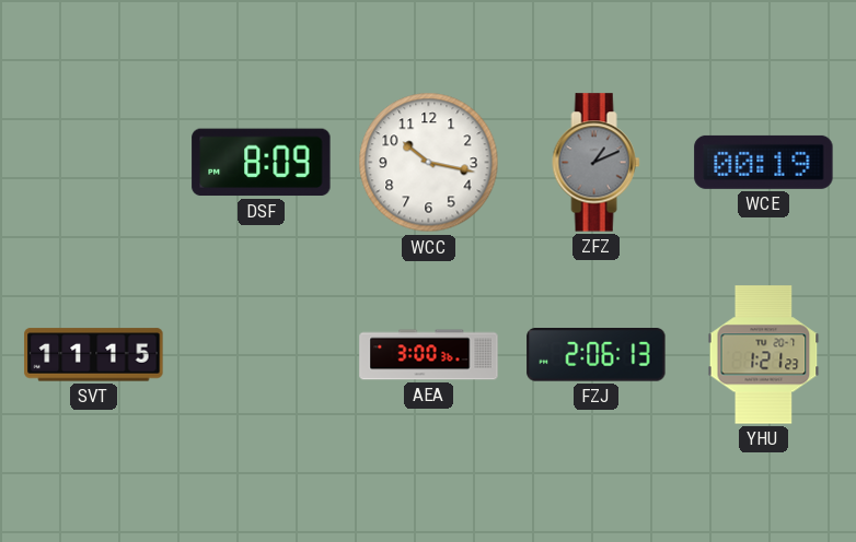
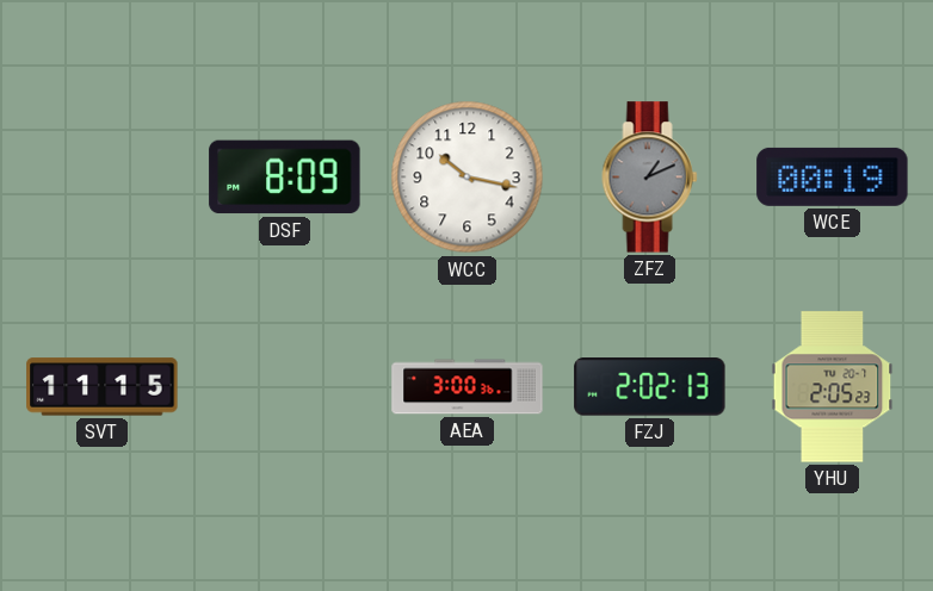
FZJ: 2:06 -> 2:02 (650, 387)
YHU: 1:21 -> 2:05 (833, 387)
